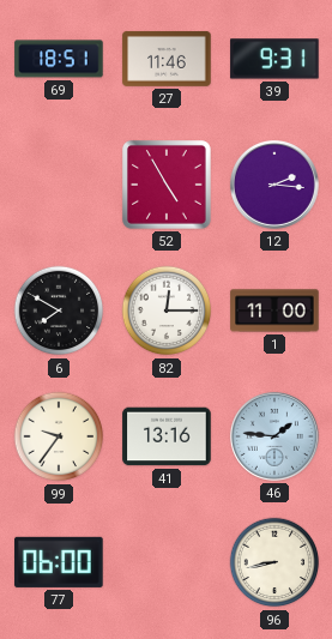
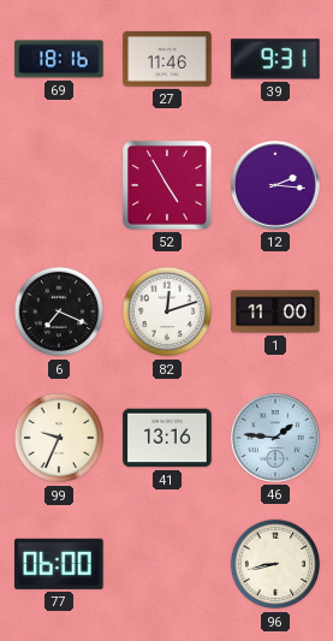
69: 18:51 -> 18:16 (59, 59)
6: 7:50 -> 7:19 (59, 311)
82: 12:15 -> 12:12 (167, 311)
99: 9:36 -> 9:34 (59, 438)
